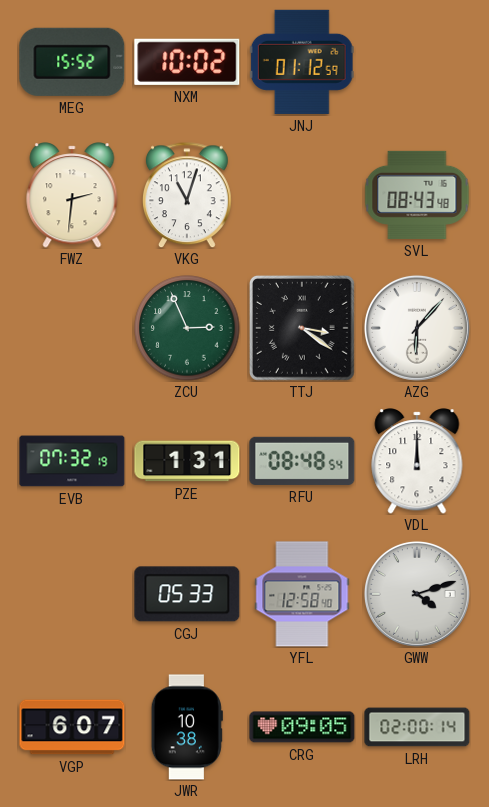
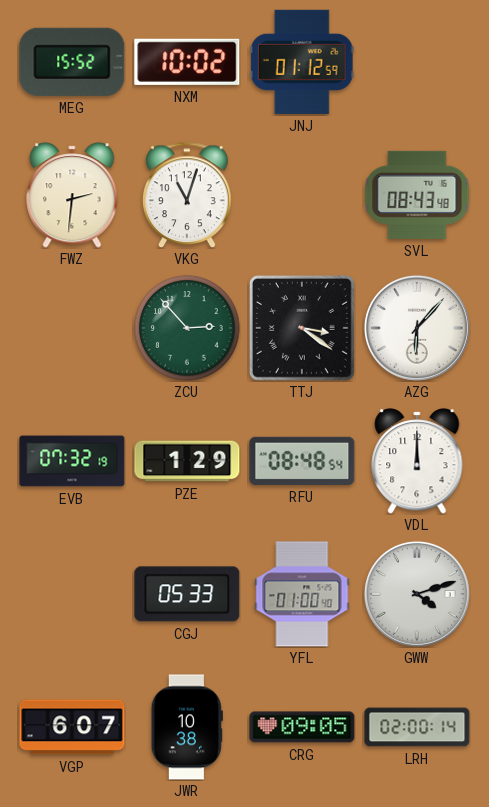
ZCU: 2:56 -> 2:53 (187, 328)
PZE: 1:31 -> 1:29 (187, 461)
YFL: 12:58 -> 01:00 (302, 594)
